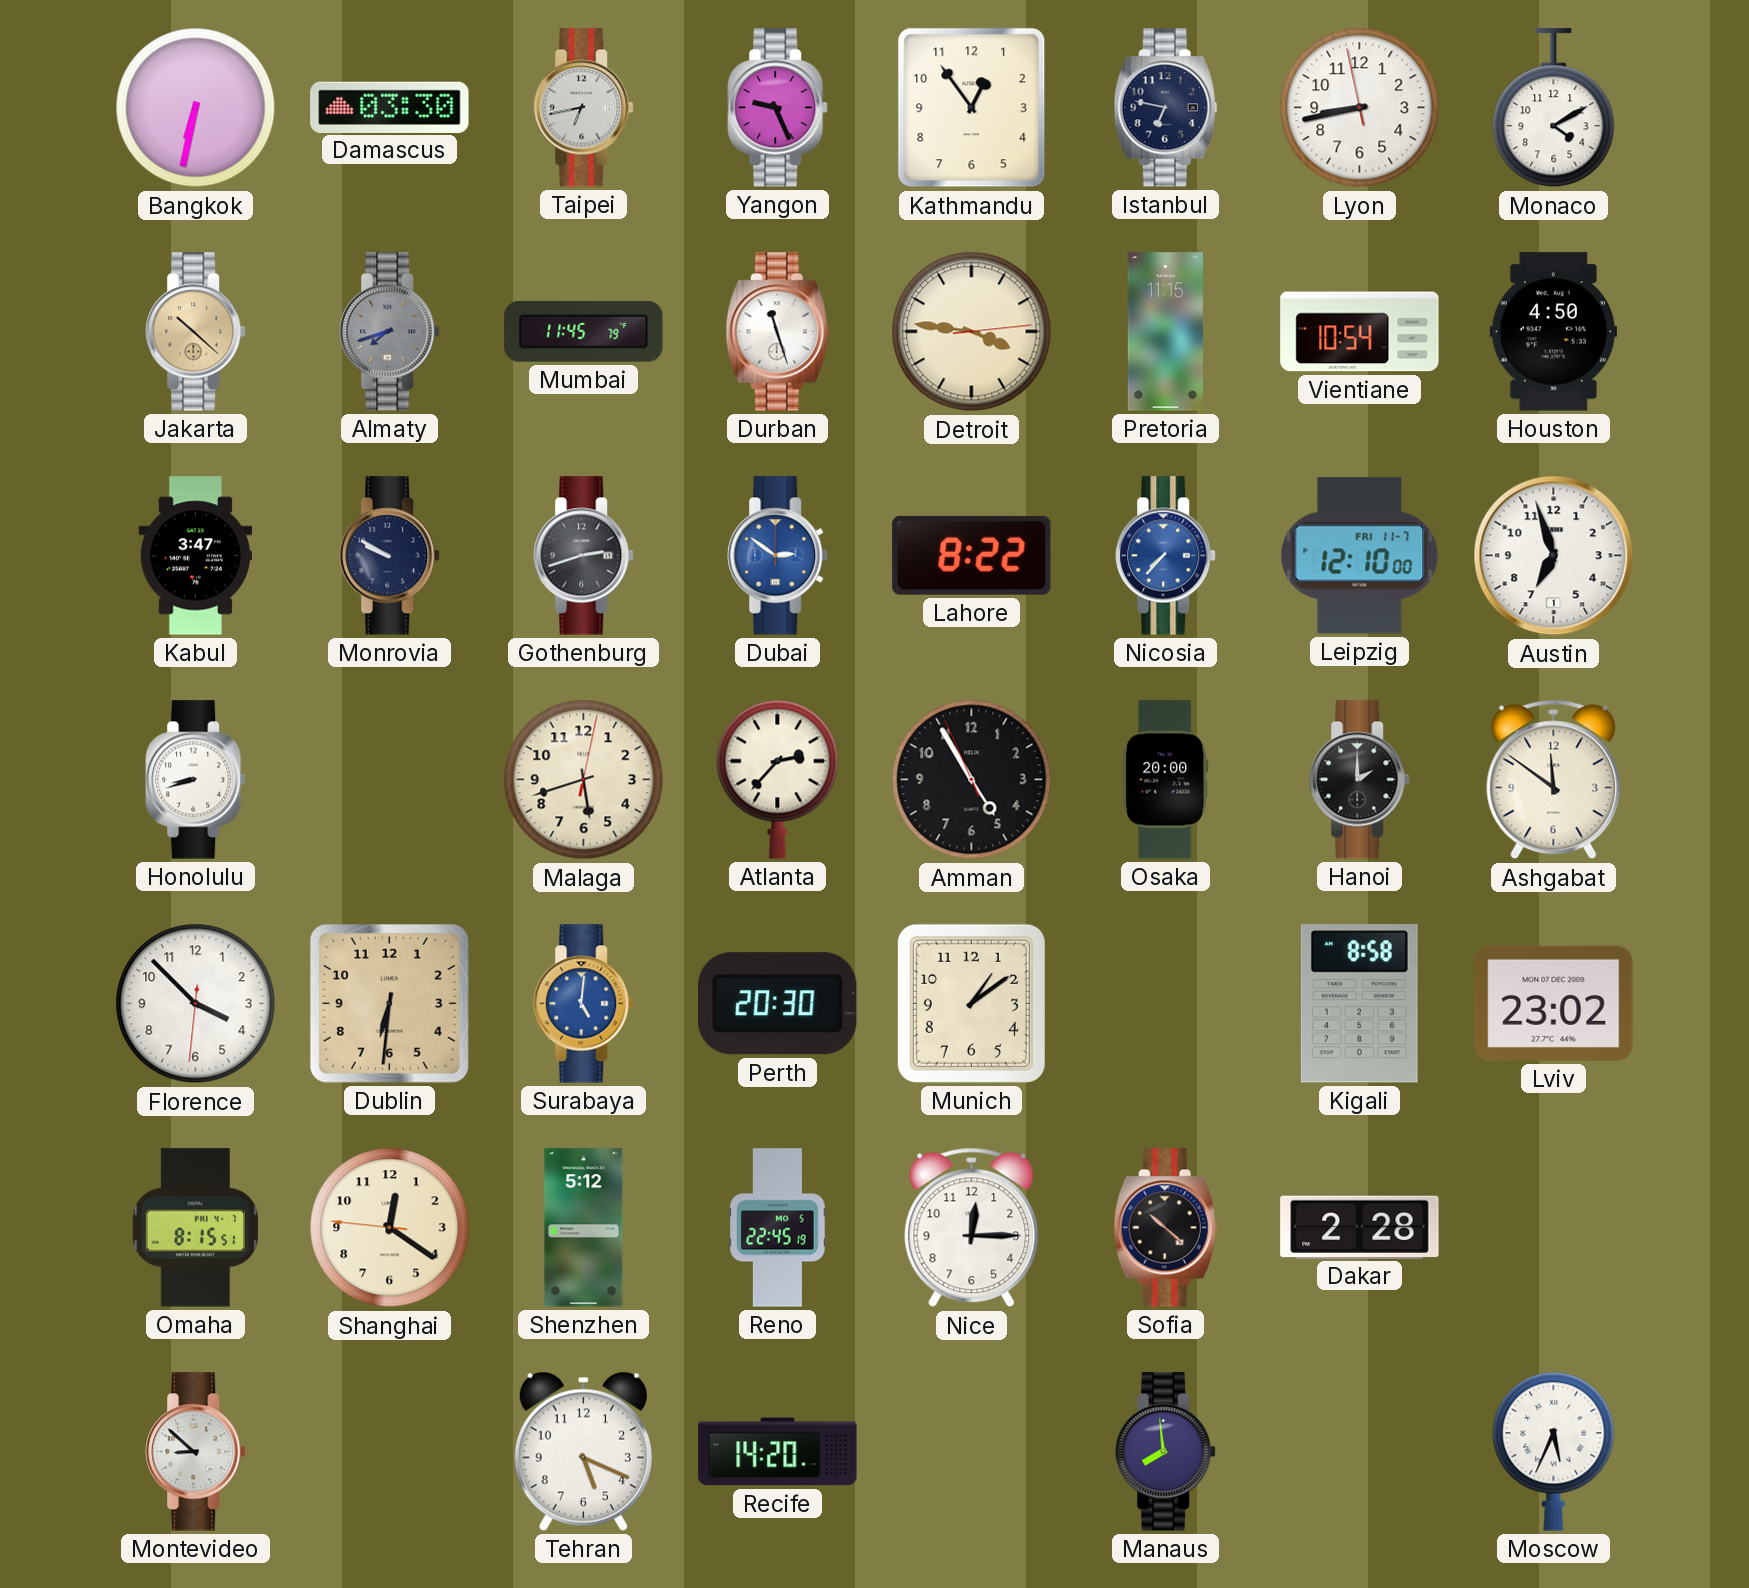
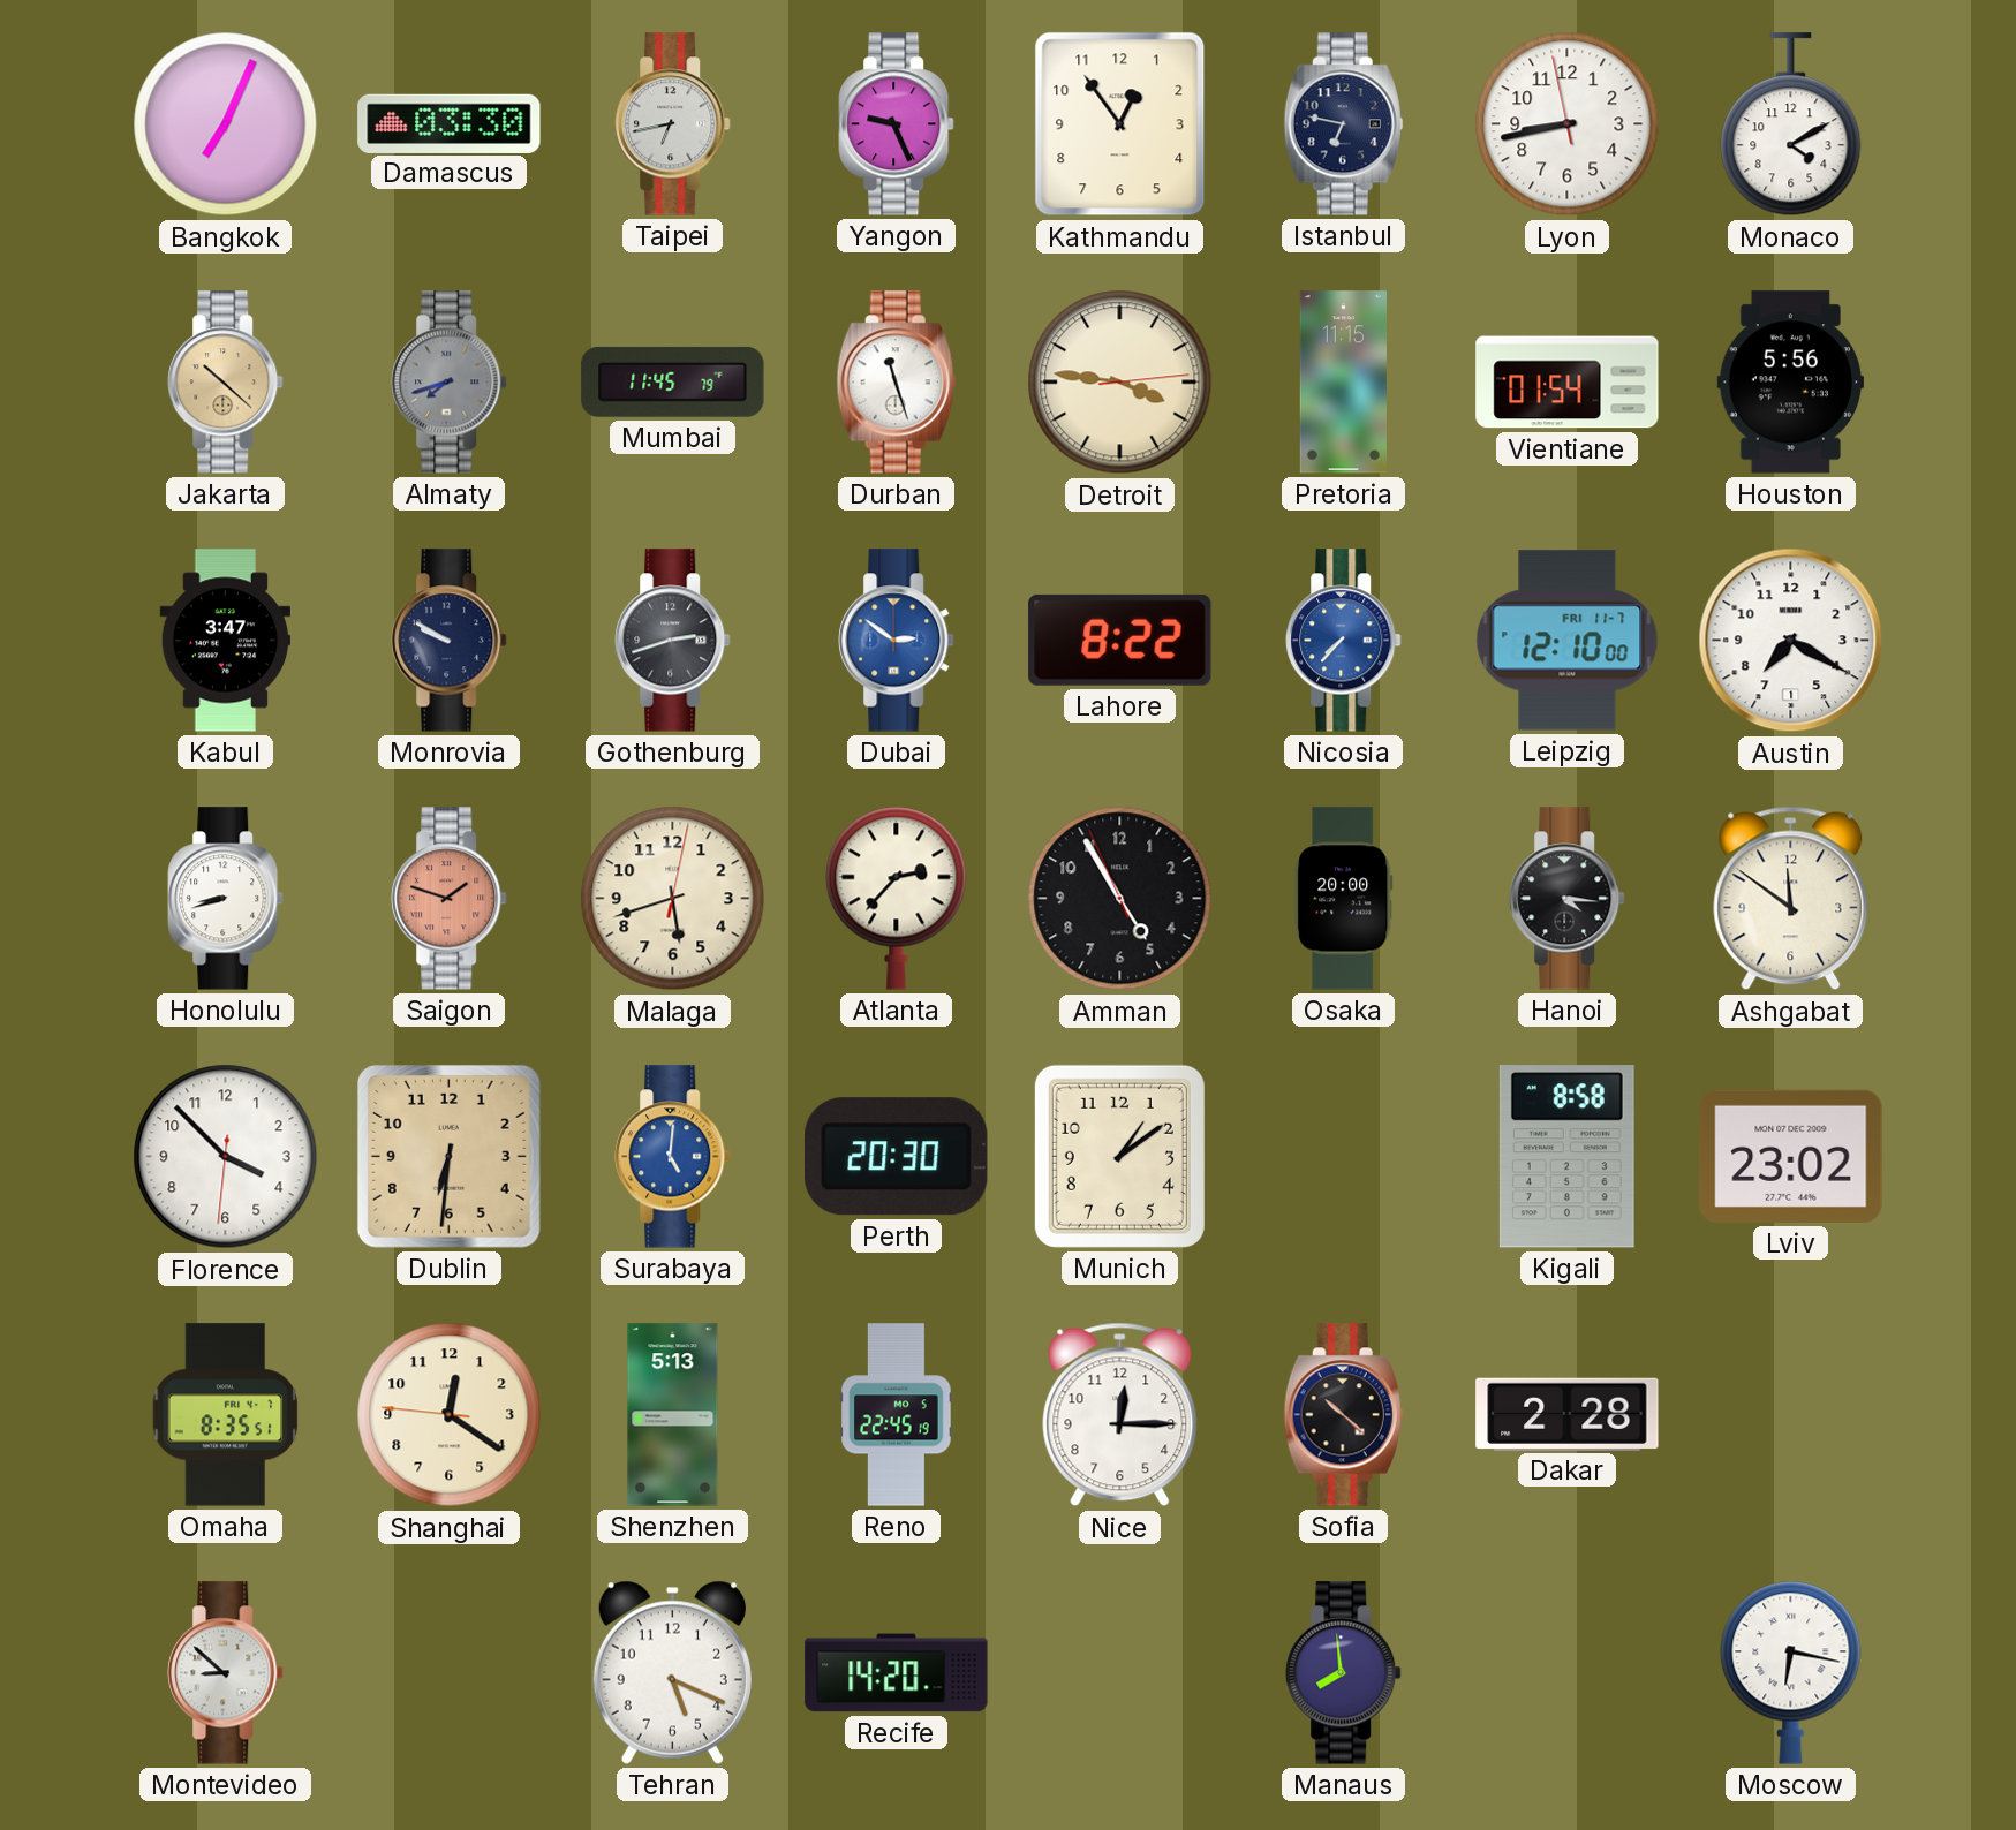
Bangkok: 6:32 -> 7:04 (226, 124)
Vientiane: 10:54 -> 01:54 (1568, 383)
Houston: 4:50 -> 5:56 (1790, 383)
Austin: 6:57 -> 7:20 (1791, 641)
Saigon: none -> 1:48 (450, 899)
Hanoi: 2:00 -> 4:16 (1568, 899)
Omaha: 8:15 -> 8:35 (226, 1415)
Shenzhen: 5:12 -> 5:13 (673, 1415)
Moscow: 5:34 -> 6:17 (1791, 1672)
